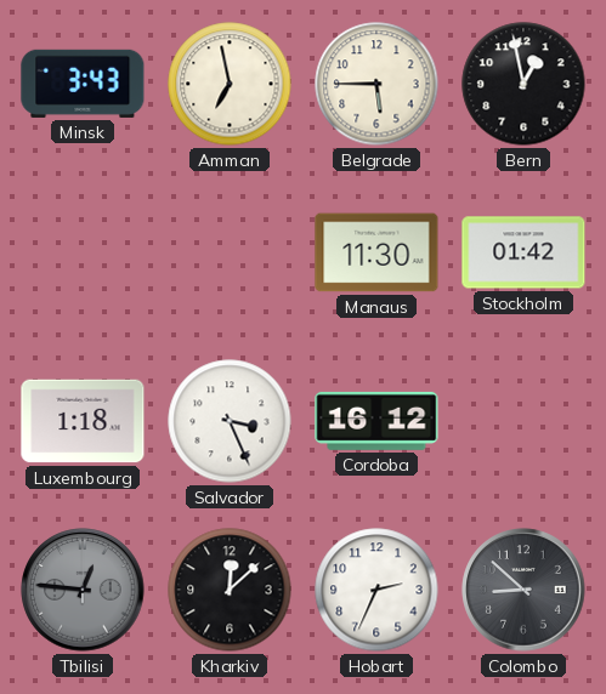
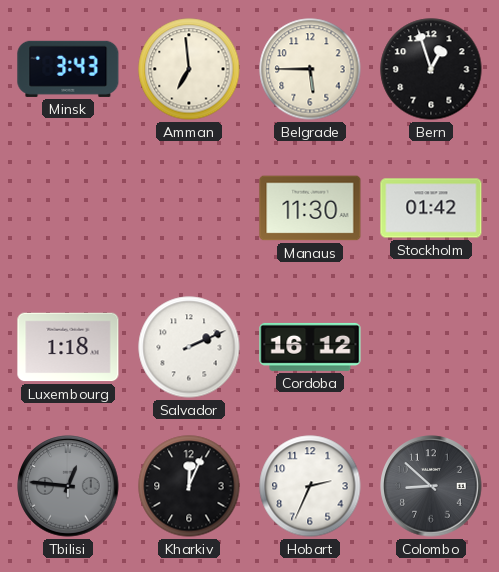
Amman: 6:58 -> 6:59 (189, 69)
Bern: 12:58 -> 12:57 (431, 69)
Salvador: 3:26 -> 2:11 (189, 347)
Kharkiv: 12:08 -> 12:04 (189, 486)
